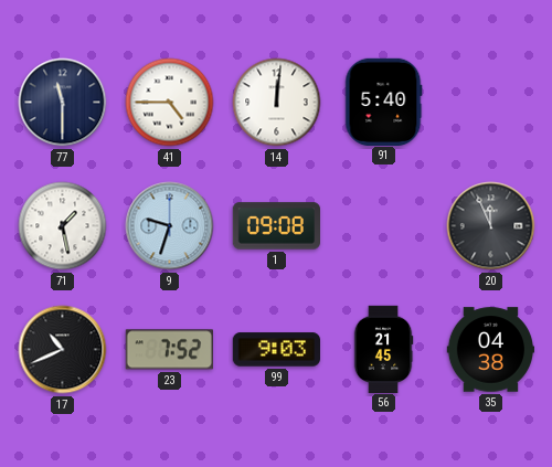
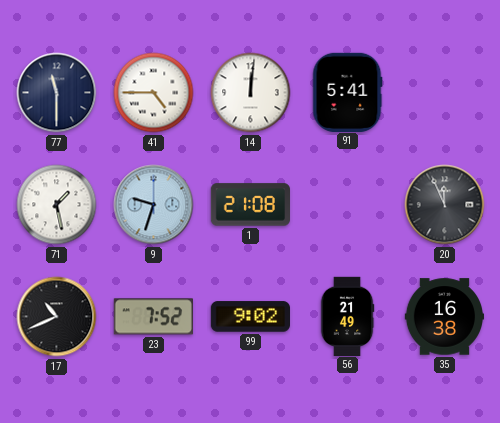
91: 5:40 -> 5:41 (347, 92)
1: 09:08 -> 21:08 (250, 205)
99: 9:03 -> 9:02 (250, 317)
56: 21:45 -> 21:49 (347, 316)
35: 04:38 -> 16:38 (444, 317)
